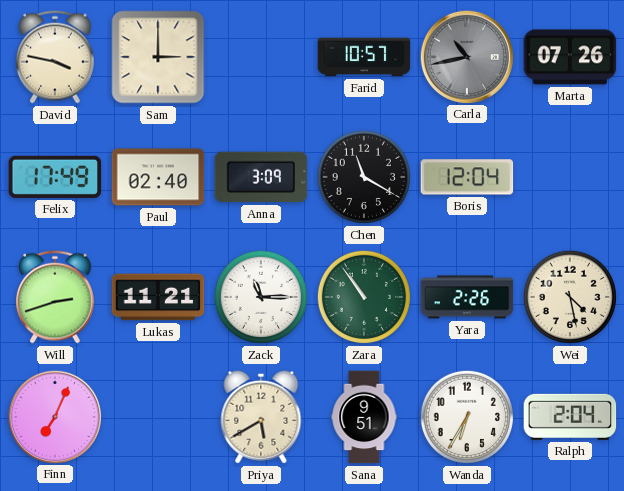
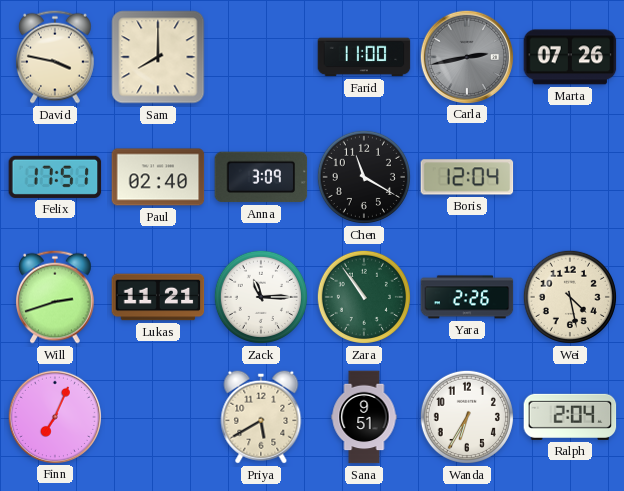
Sam: 3:00 -> 8:00 (158, 57)
Farid: 10:57 -> 11:00 (364, 57)
Carla: 10:43 -> 2:43 (466, 56)
Felix: 17:49 -> 17:51 (55, 177)
